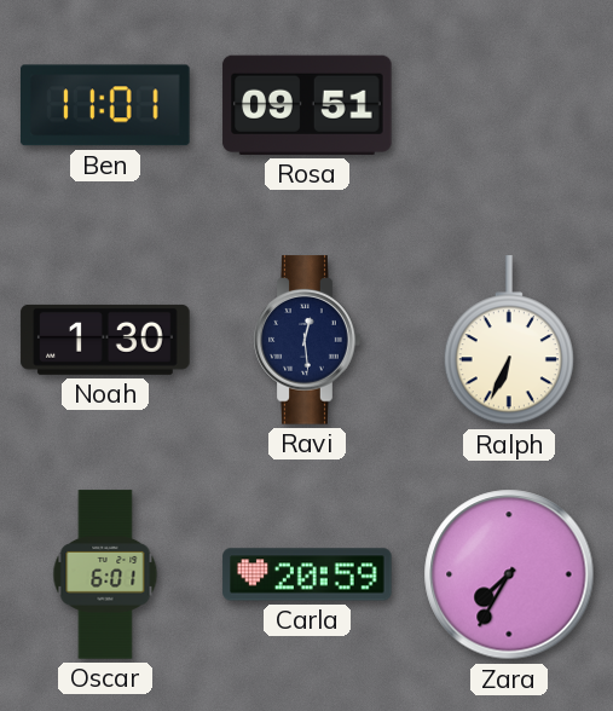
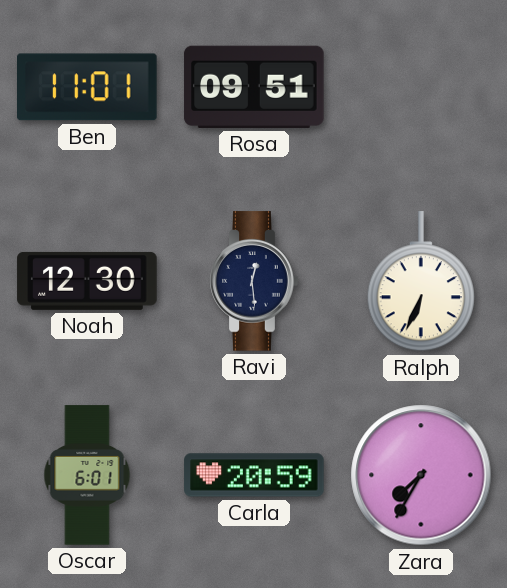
Noah: 1:30 -> 12:30 (87, 281)
